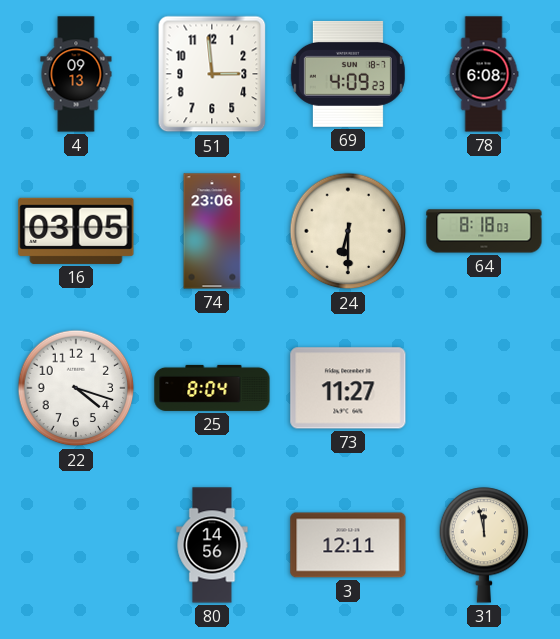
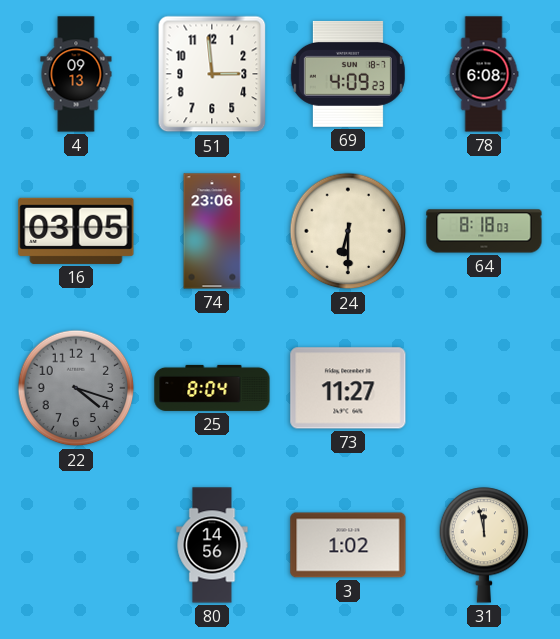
22 dial: white -> grey (76, 388)
3: 12:11 -> 1:02 (348, 545)
